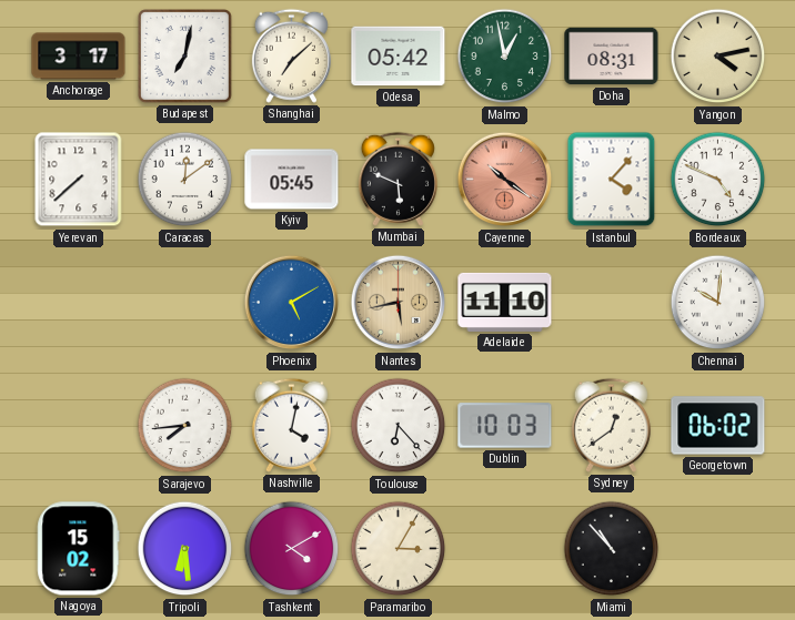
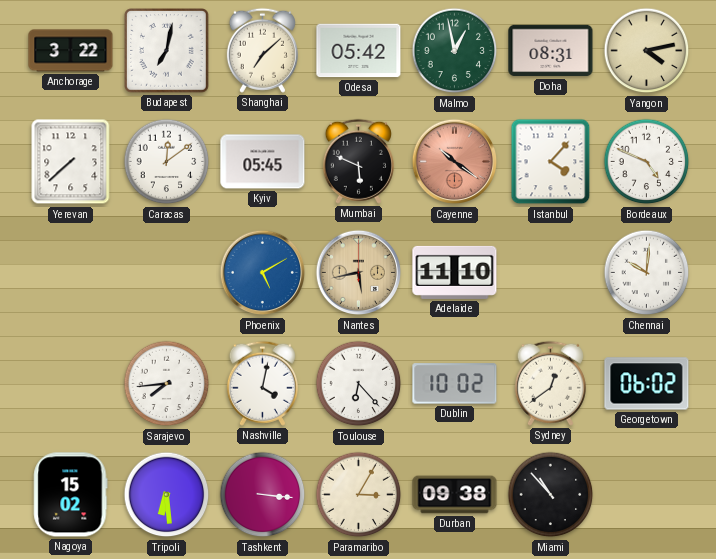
Anchorage: 3:17 -> 3:22 (71, 51)
Dublin: 10:03 -> 10:02 (455, 384)
Tashkent: 4:10 -> 3:16 (263, 495)
Durban: none -> 09:38 (455, 495)
